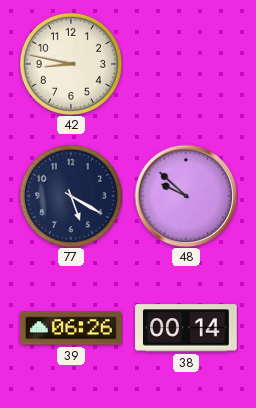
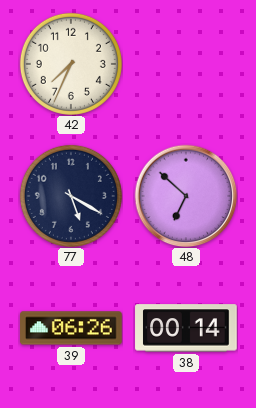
42: 8:47 -> 7:34 (71, 64)
48: 9:52 -> 6:52 (186, 196)
